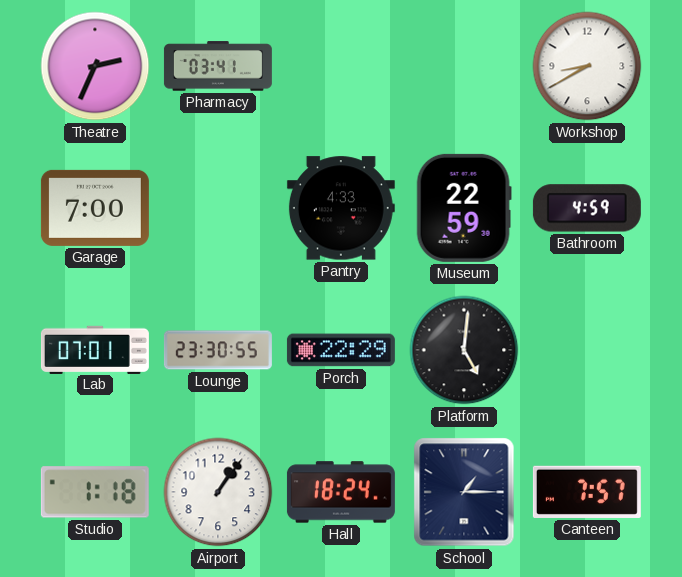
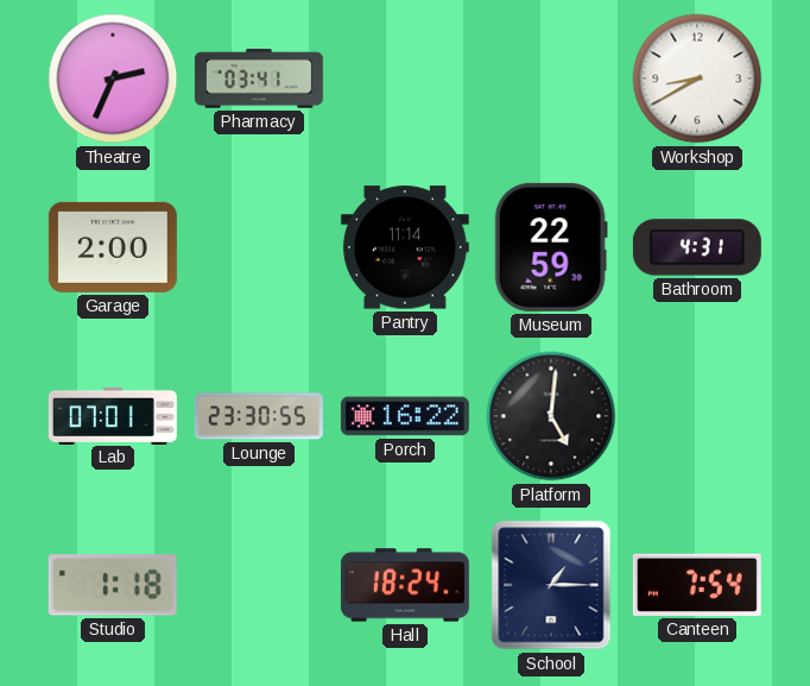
Garage: 7:00 -> 2:00 (113, 247)
Pantry: 4:33 -> 11:14 (405, 247)
Bathroom: 4:59 -> 4:31 (697, 247)
Porch: 22:29 -> 16:22 (405, 416)
Airport: 1:06 -> none (218, 492)
Canteen: 7:57 -> 7:54 (697, 585)
